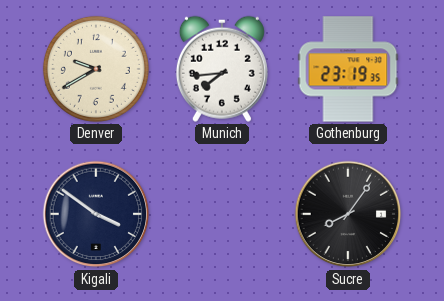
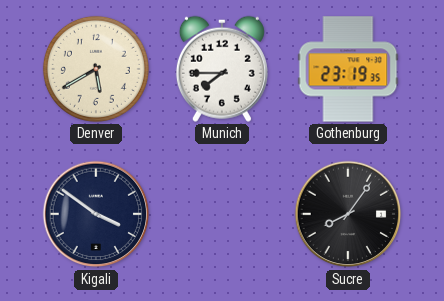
Denver: 9:40 -> 5:40 (96, 69)
Munich: 7:44 -> 7:45 (222, 69)
